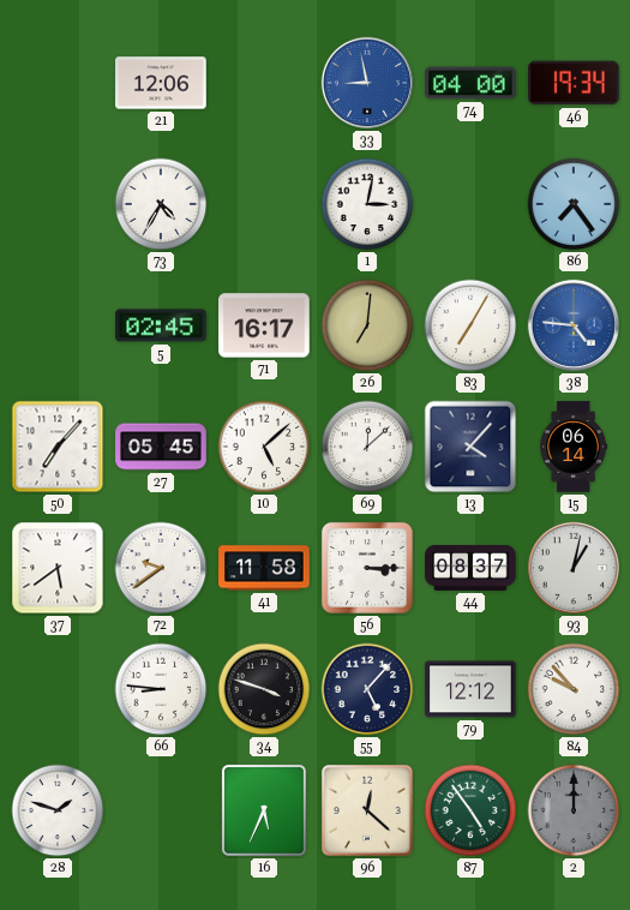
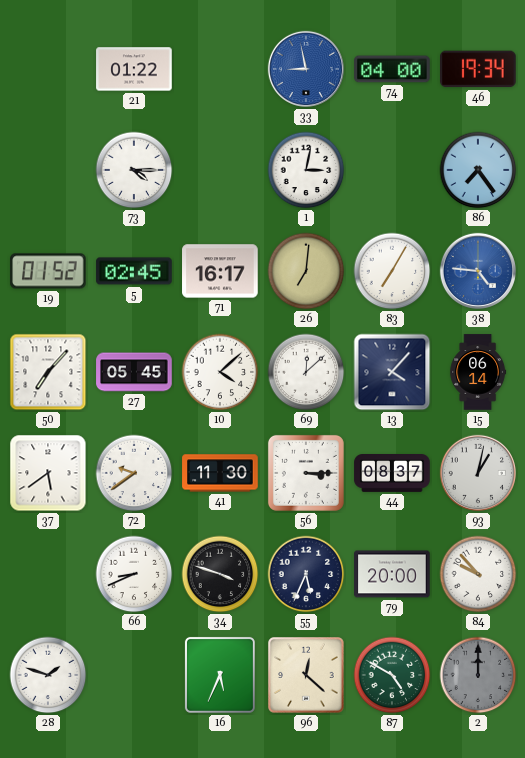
21: 12:06 -> 01:22 (134, 69)
73: 4:35 -> 4:15 (134, 170)
19: none -> 01:52 (48, 271)
10: 5:08 -> 4:08 (220, 372)
41: 11:58 -> 11:30 (220, 473)
66: 8:46 -> 8:41 (134, 574)
55: 5:07 -> 5:34 (306, 574)
79: 12:12 -> 20:00 (392, 574)
87: 4:54 -> 4:50 (392, 675)
